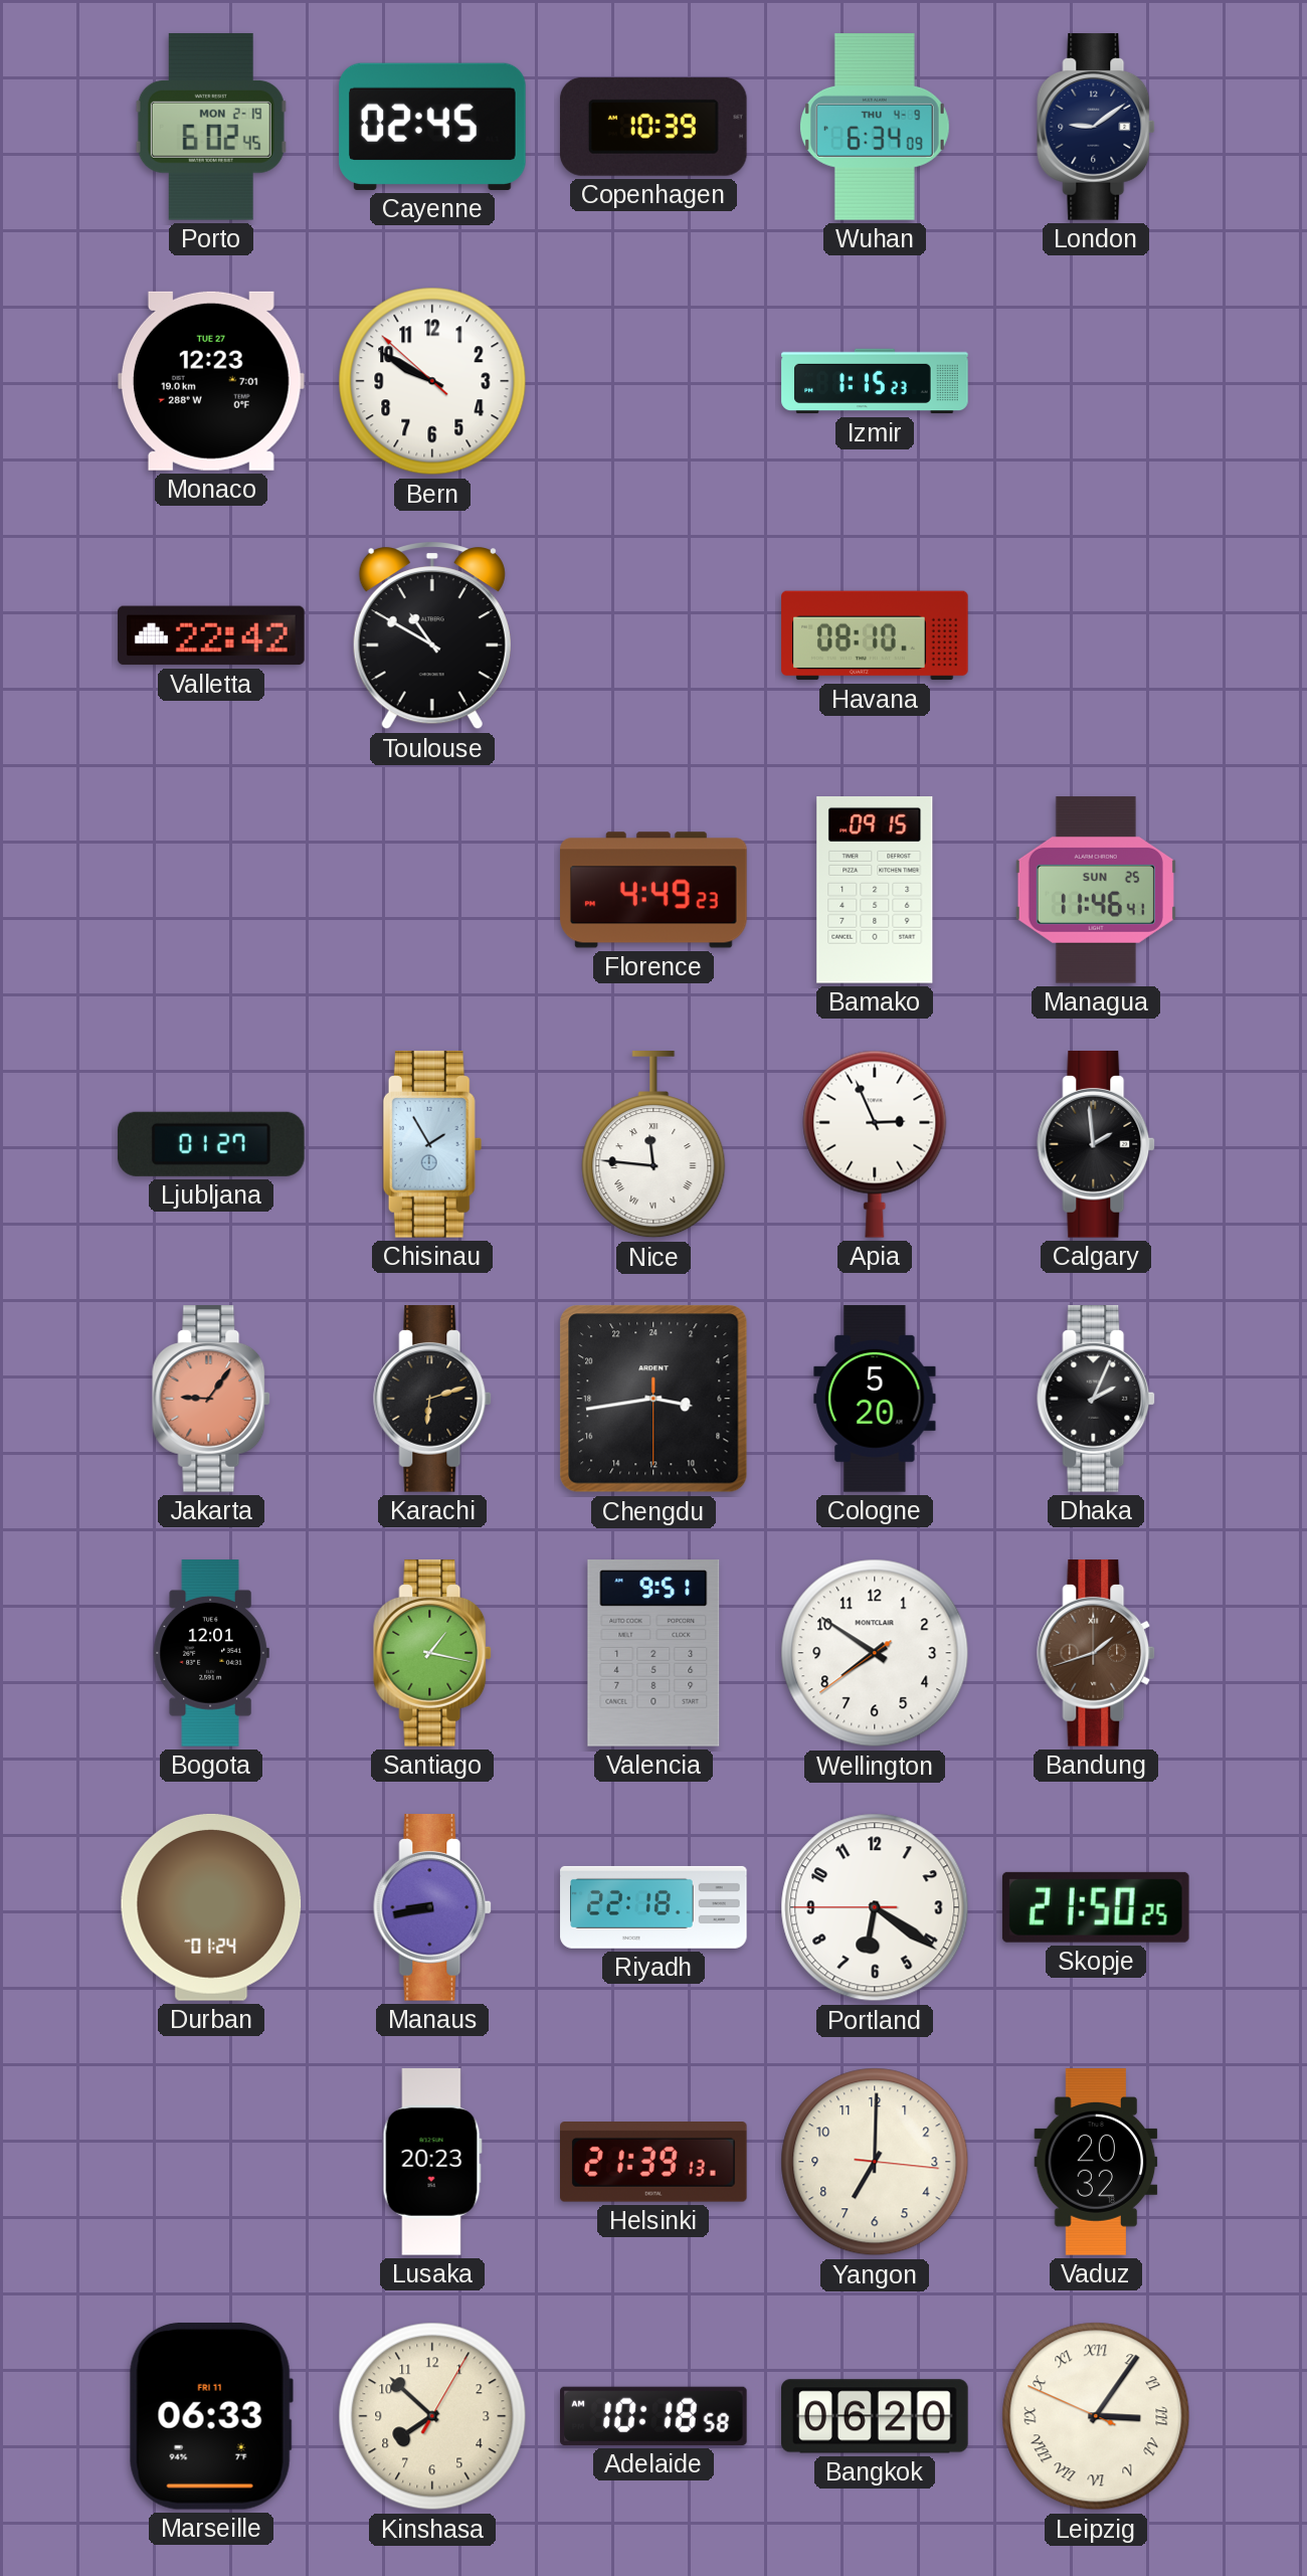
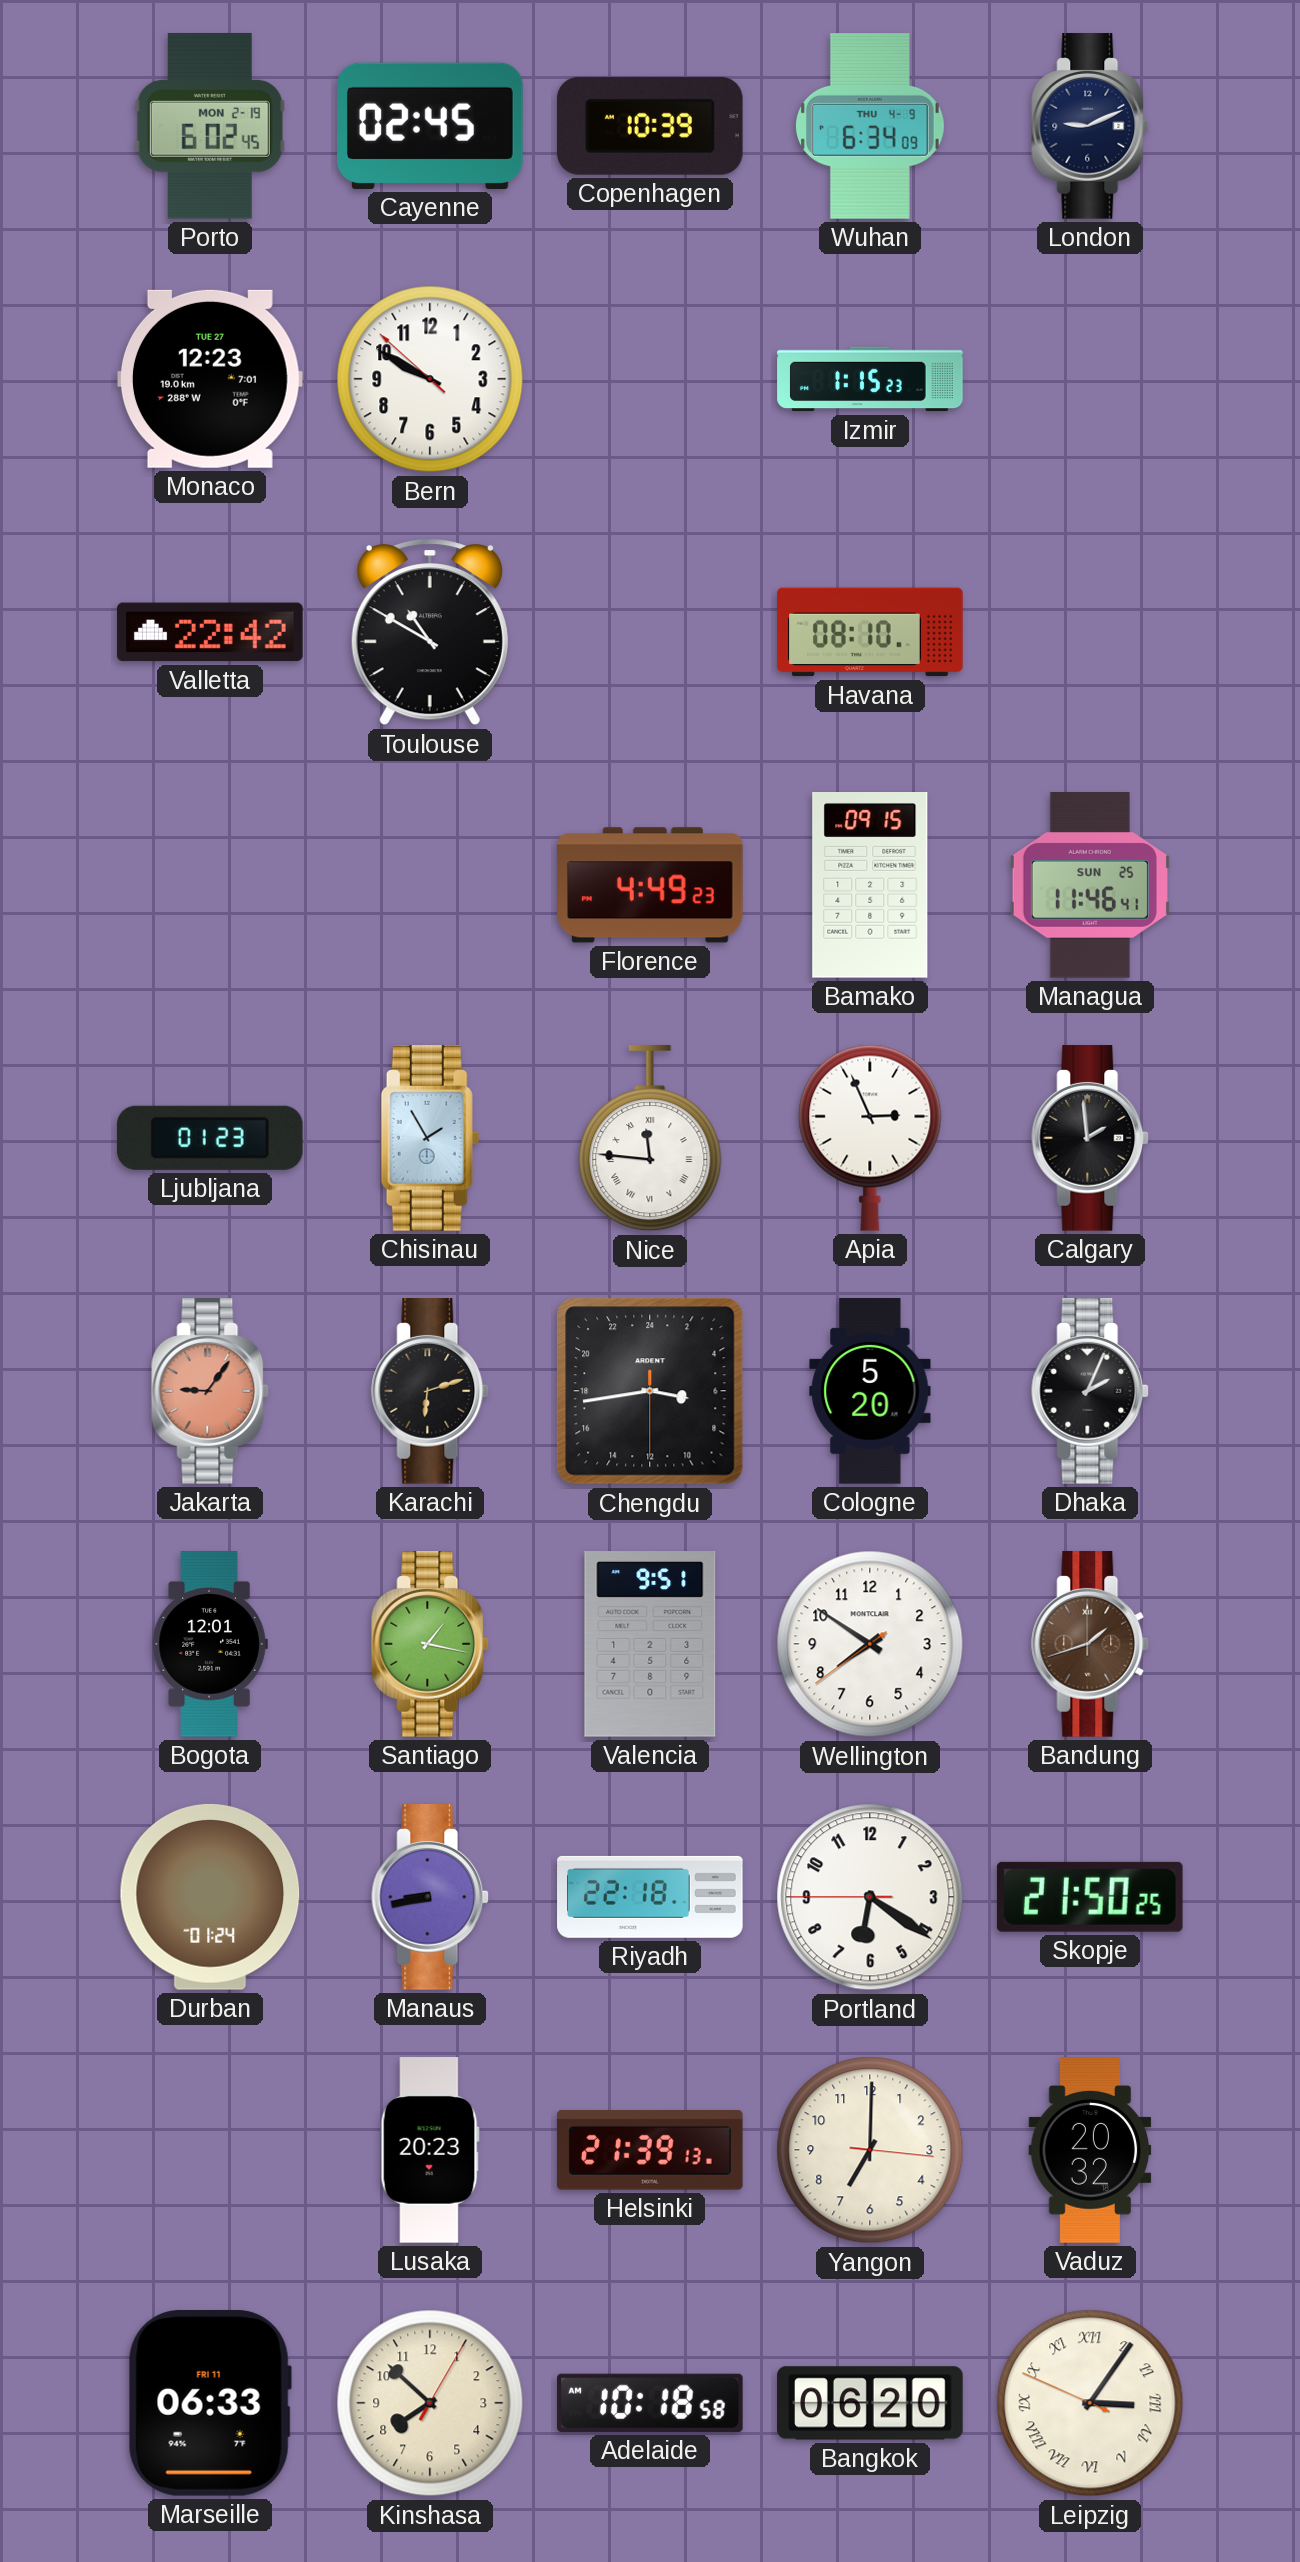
London: 9:09 -> 9:11 (1091, 126)
Ljubljana: 01:27 -> 01:23 (210, 1138)
